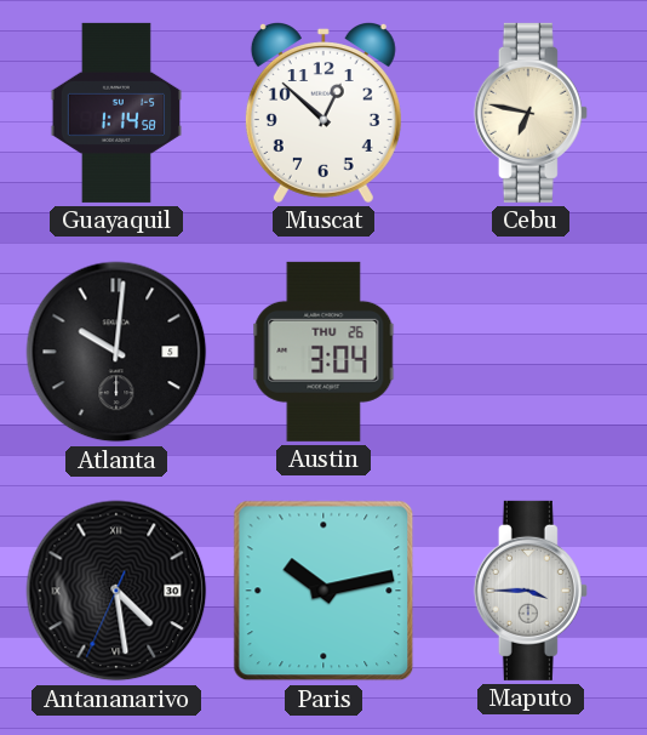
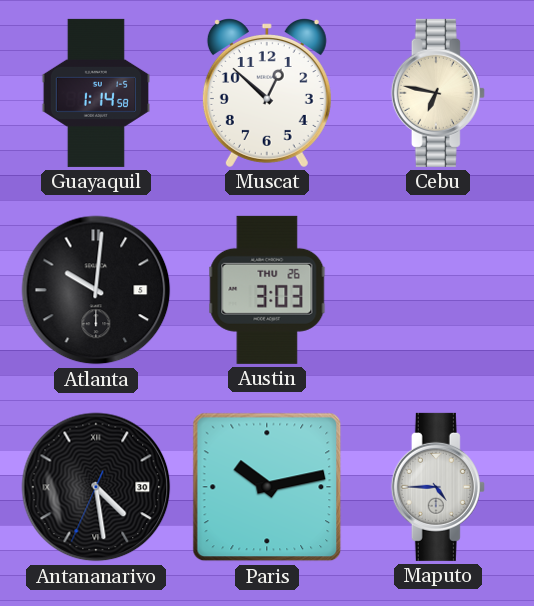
Austin: 3:04 -> 3:03 (267, 290)
Maputo: 3:45 -> 4:45 (438, 487)
